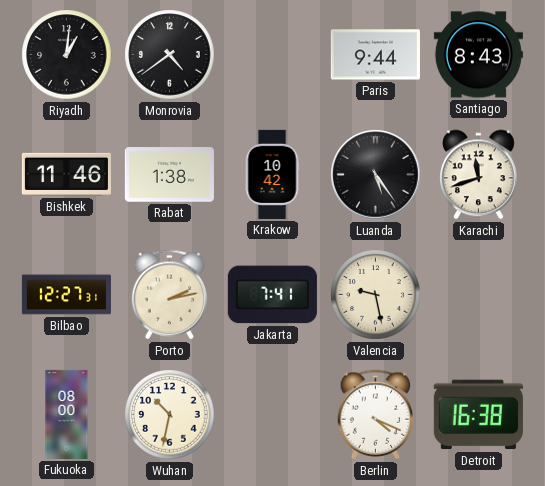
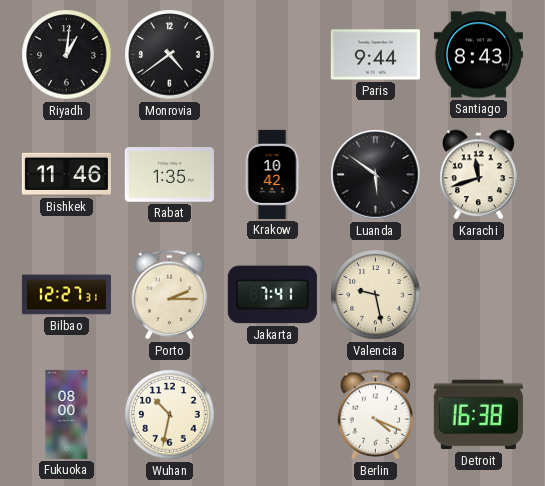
Rabat: 1:38 -> 1:35 (169, 175)
Luanda: 5:24 -> 5:51 (376, 175)
Porto: 2:13 -> 2:15 (170, 295)
